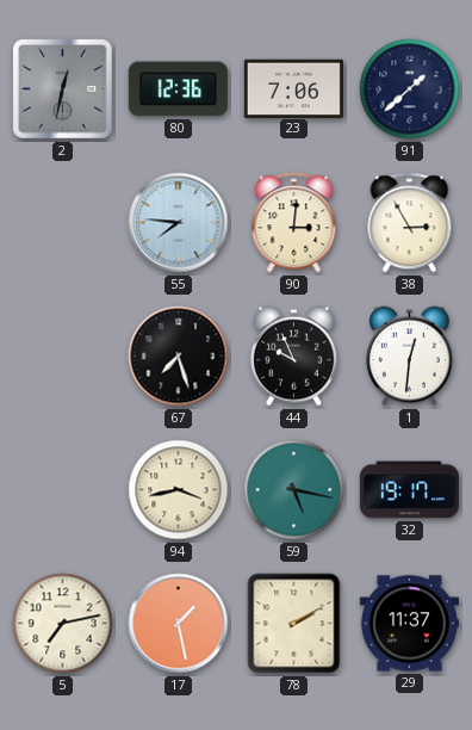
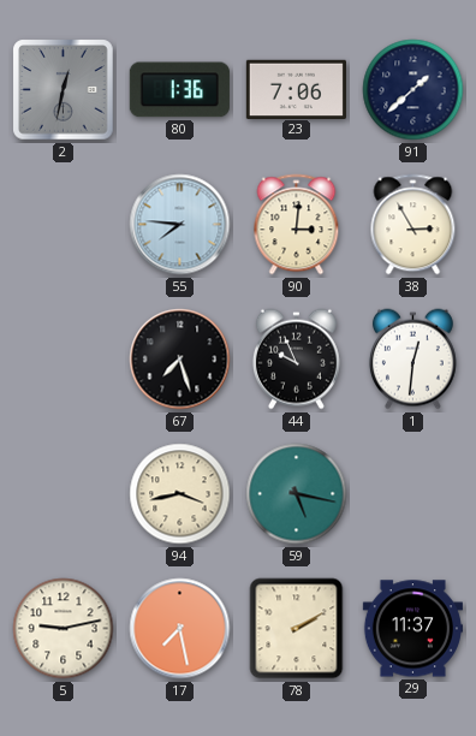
80: 12:36 -> 1:36 (179, 90)
32: 19:17 -> none (409, 490)
5: 7:13 -> 9:13 (64, 629)
17: 1:28 -> 7:28 (180, 629)
